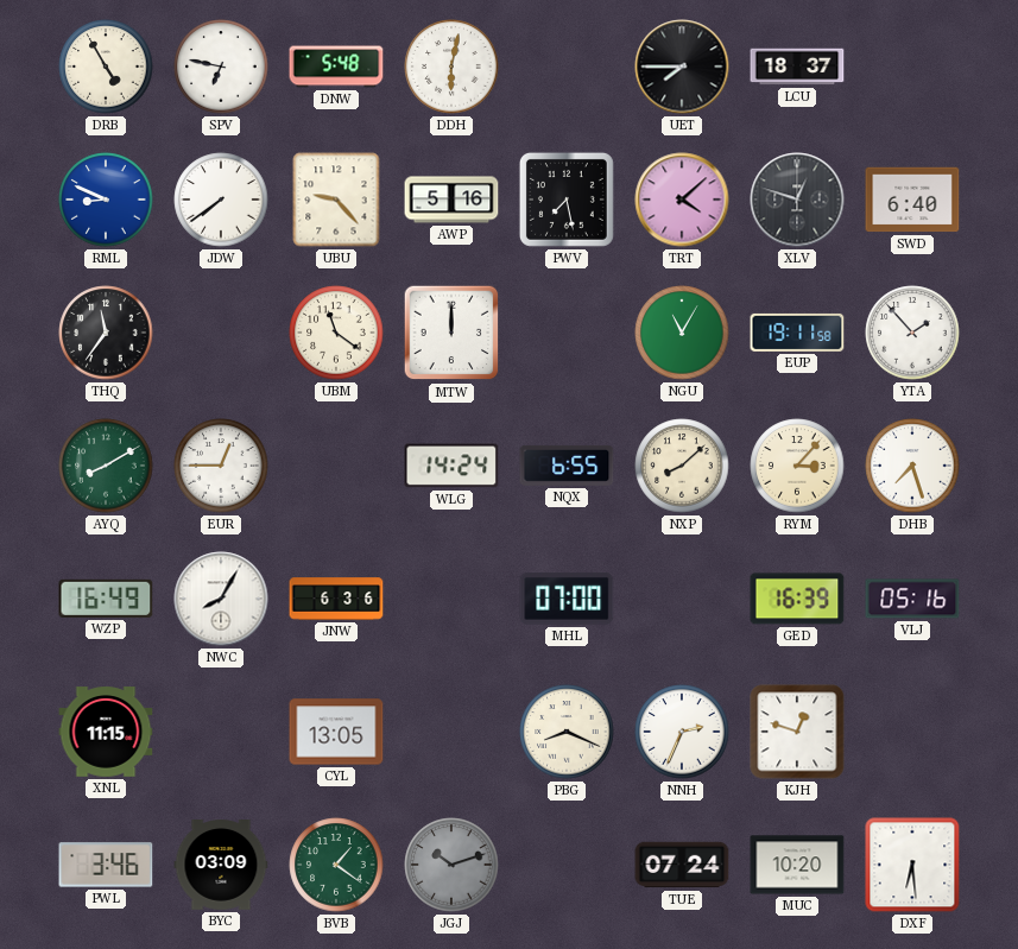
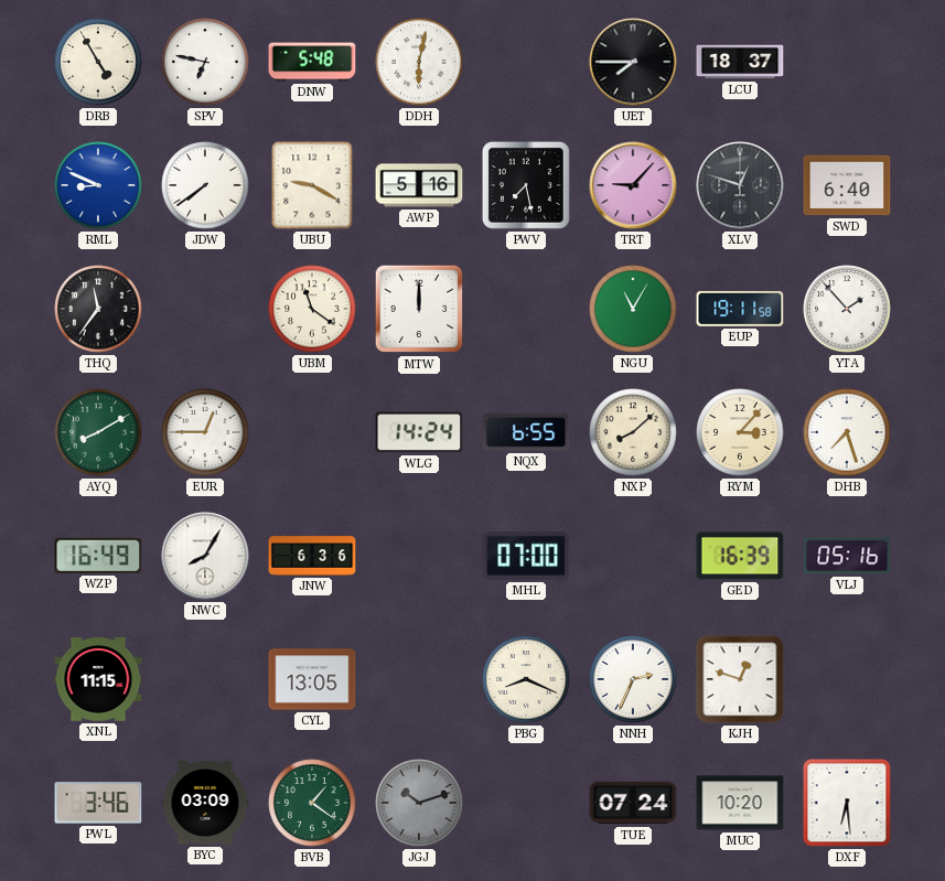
UBU: 9:23 -> 9:20 (312, 185)
TRT: 4:08 -> 9:07 (633, 185)
